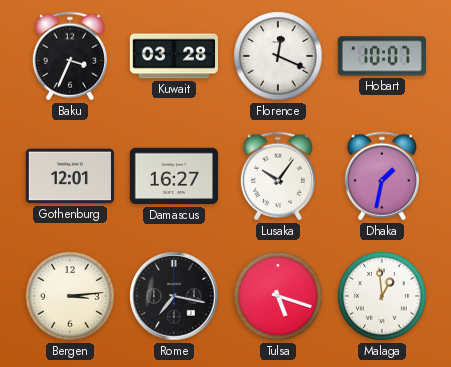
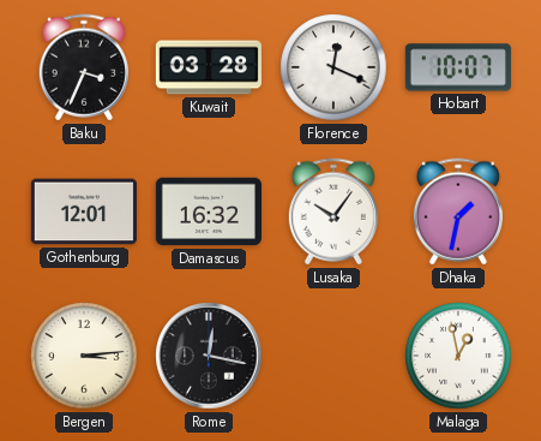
Damascus: 16:27 -> 16:32 (209, 211)
Rome: 7:17 -> 12:17 (209, 356)
Tulsa: 5:18 -> none (278, 296)
Malaga: 12:59 -> 12:58 (458, 356)
